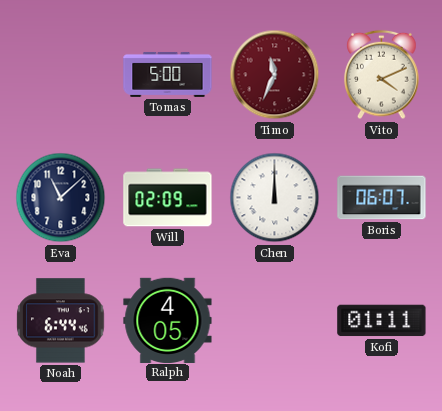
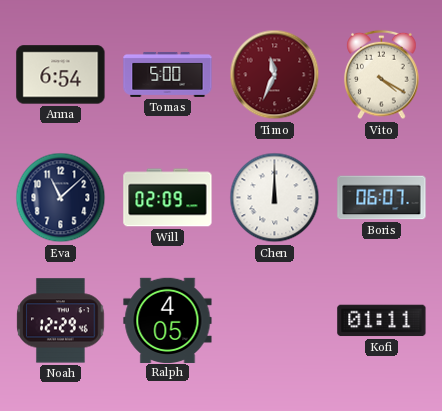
Anna: none -> 6:54 (61, 75)
Vito: 4:11 -> 4:20 (382, 75)
Noah: 6:44 -> 12:29 (61, 321)
